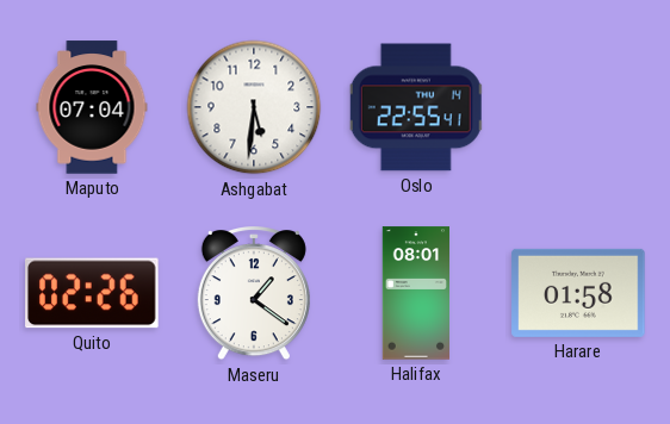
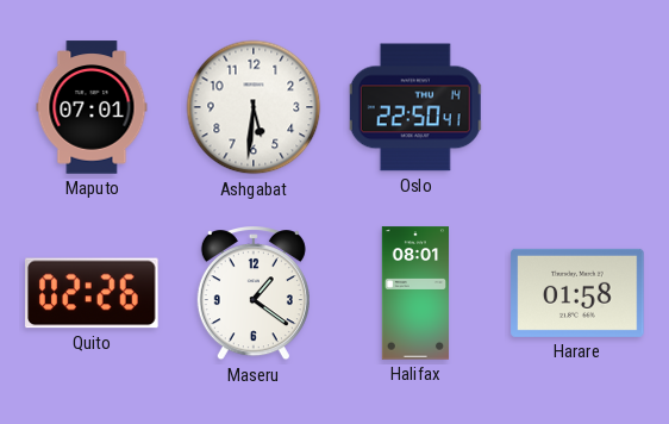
Maputo: 07:04 -> 07:01 (92, 107)
Oslo: 22:55 -> 22:50 (415, 107)
